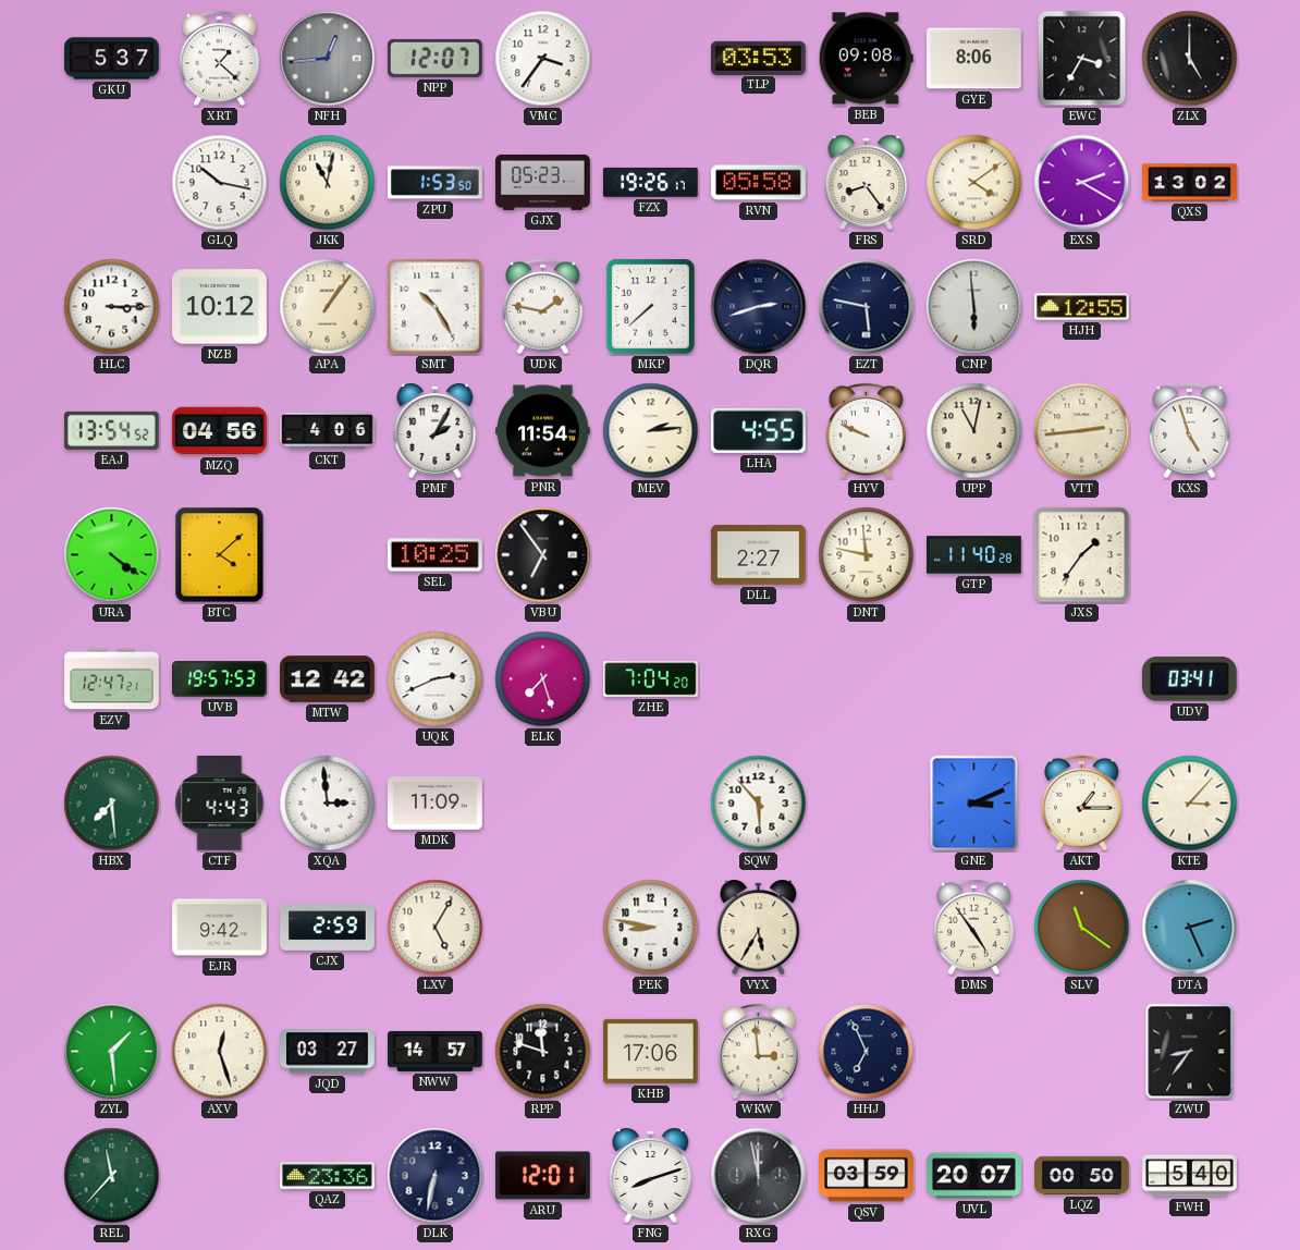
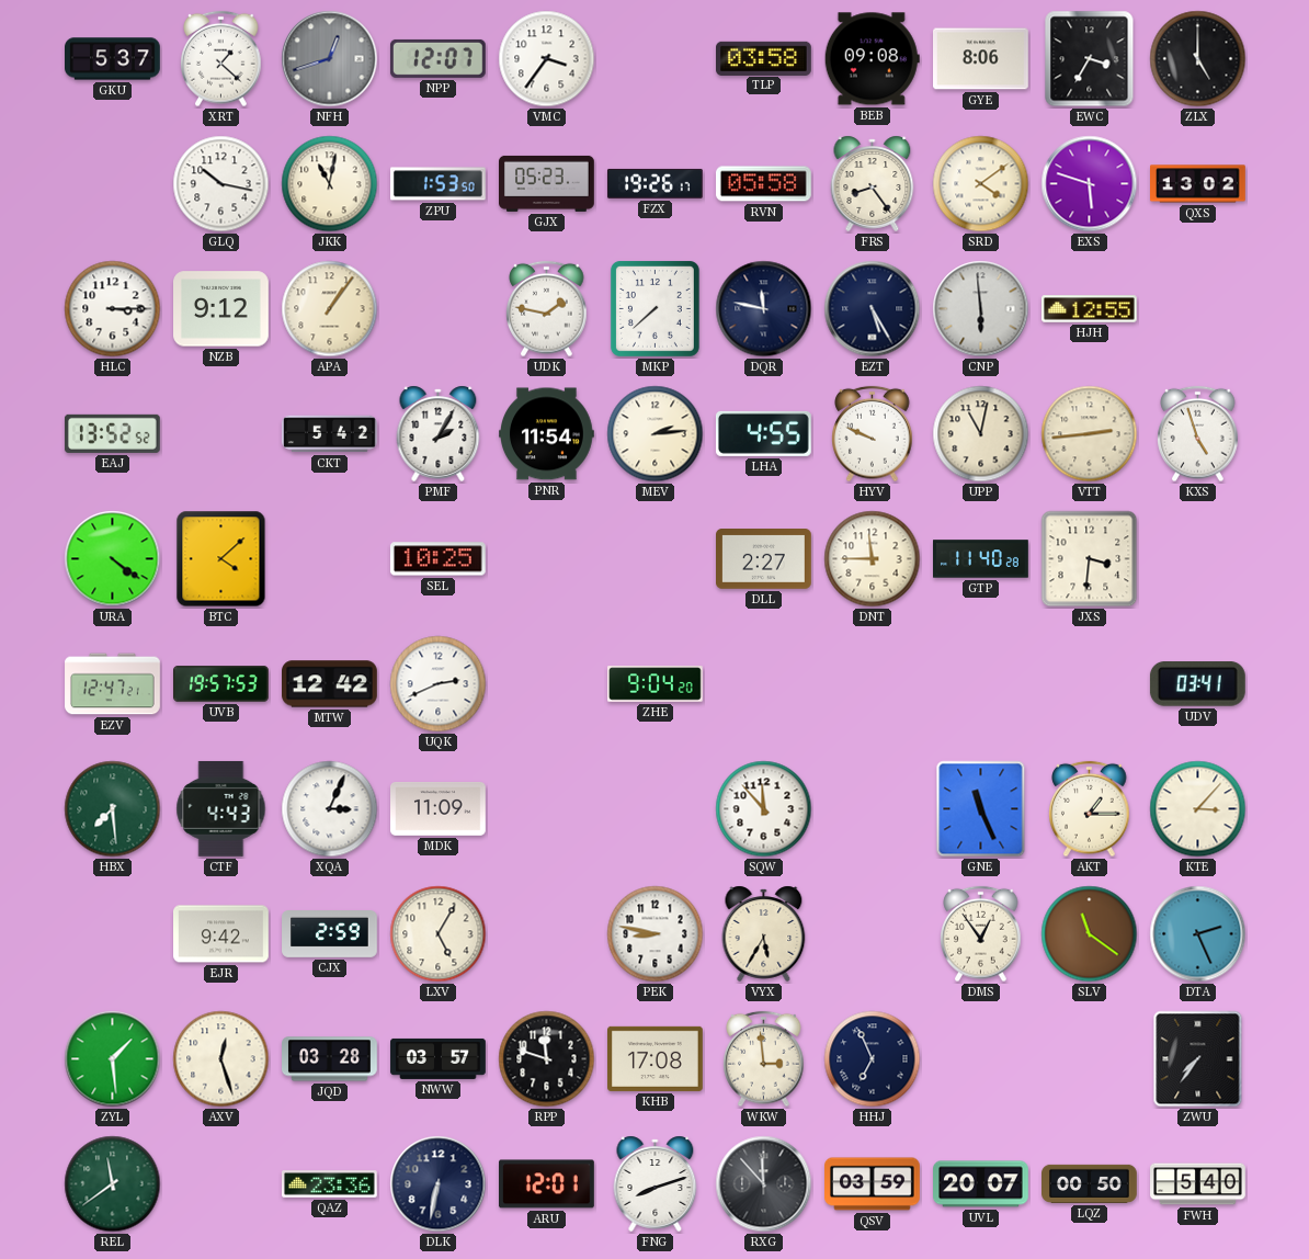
NFH: 12:44 -> 12:42 (330, 59)
TLP: 03:53 -> 03:58 (764, 58)
EXS: 2:20 -> 5:48 (1090, 184)
NZB: 10:12 -> 9:12 (221, 309)
SMT: 10:25 -> none (436, 307)
DQR: 2:42 -> 11:47 (764, 309)
EZT: 5:47 -> 5:25 (873, 309)
EAJ: 13:54 -> 13:52 (112, 433)
MZQ: 04:56 -> none (220, 431)
CKT: 4:06 -> 5:42 (330, 434)
VBU: 6:54 -> none (543, 555)
DNT: 11:47 -> 11:45 (873, 559)
JXS: 1:36 -> 3:31 (1090, 559)
ELK: 7:27 -> none (543, 679)
ZHE: 7:04 -> 9:04 (656, 684)
XQA: 2:59 -> 3:04 (330, 809)
SQW: 5:53 -> 11:53 (764, 809)
GNE: 3:11 -> 11:26 (981, 809)
DMS: 4:54 -> 12:54 (981, 934)
JQD: 03:27 -> 03:28 (330, 1059)
NWW: 14:57 -> 03:57 (439, 1058)
KHB: 17:06 -> 17:08 (656, 1058)
ZWU: 8:36 -> 7:36 (1198, 1059)
REL: 11:37 -> 11:39 (113, 1184)
RXG: 11:58 -> 11:53 (764, 1184)
